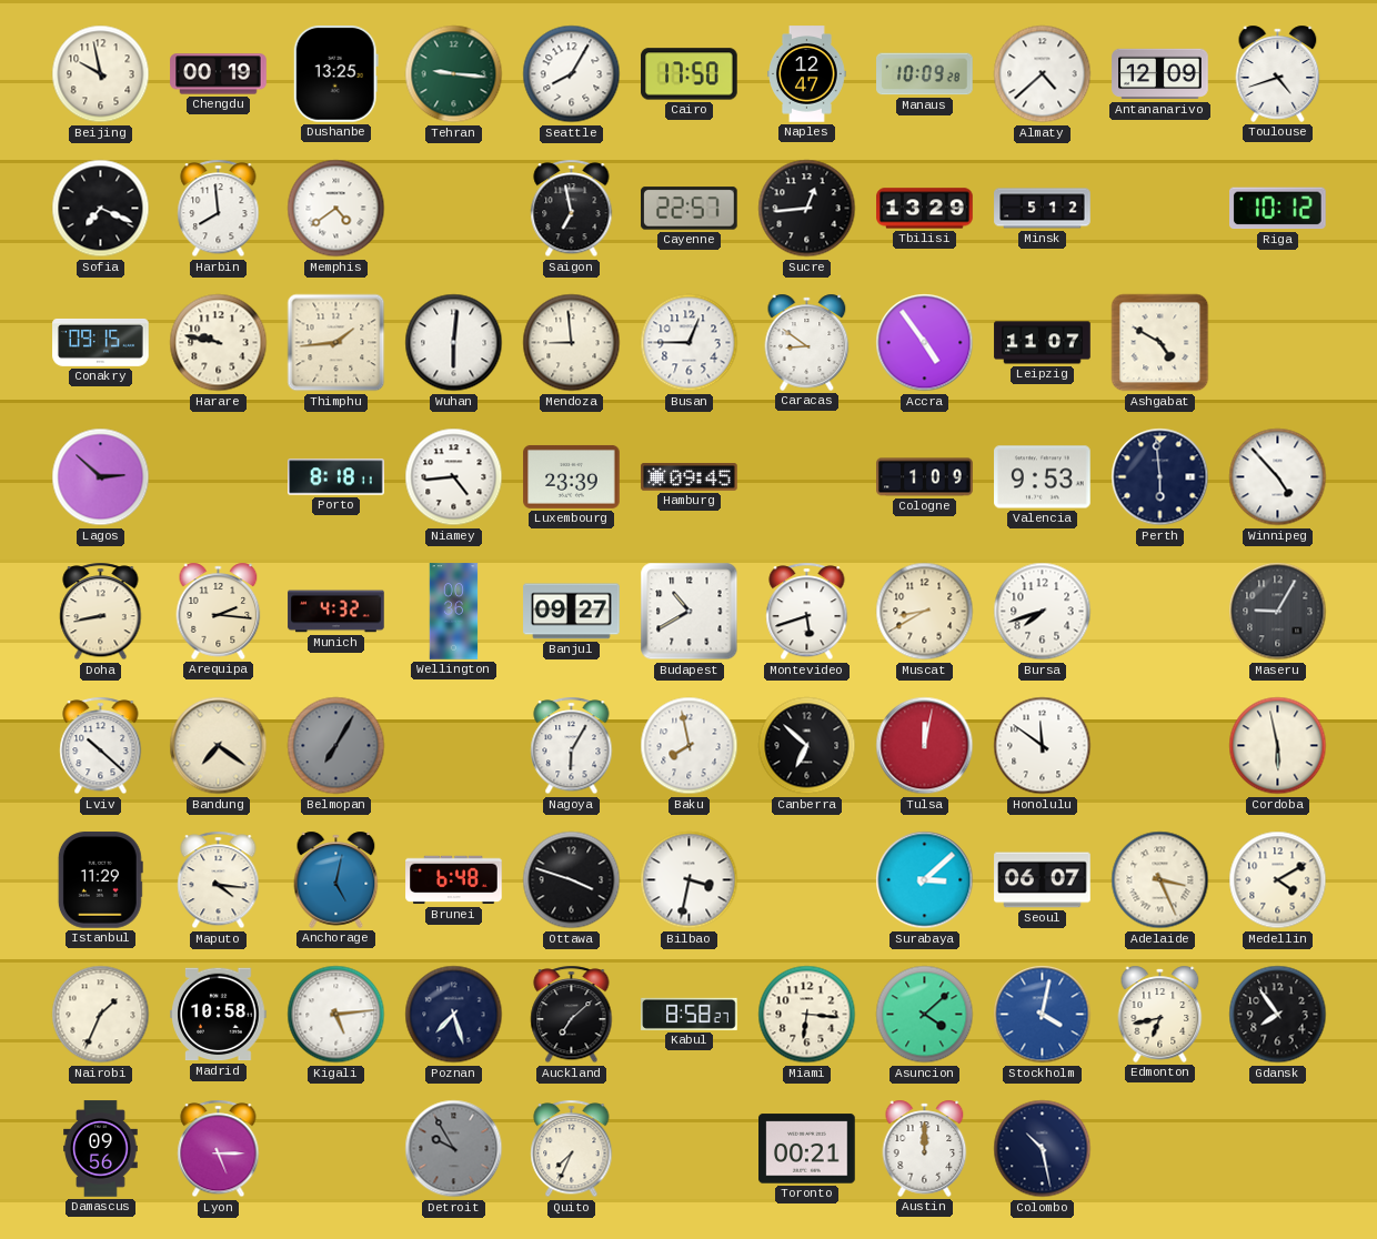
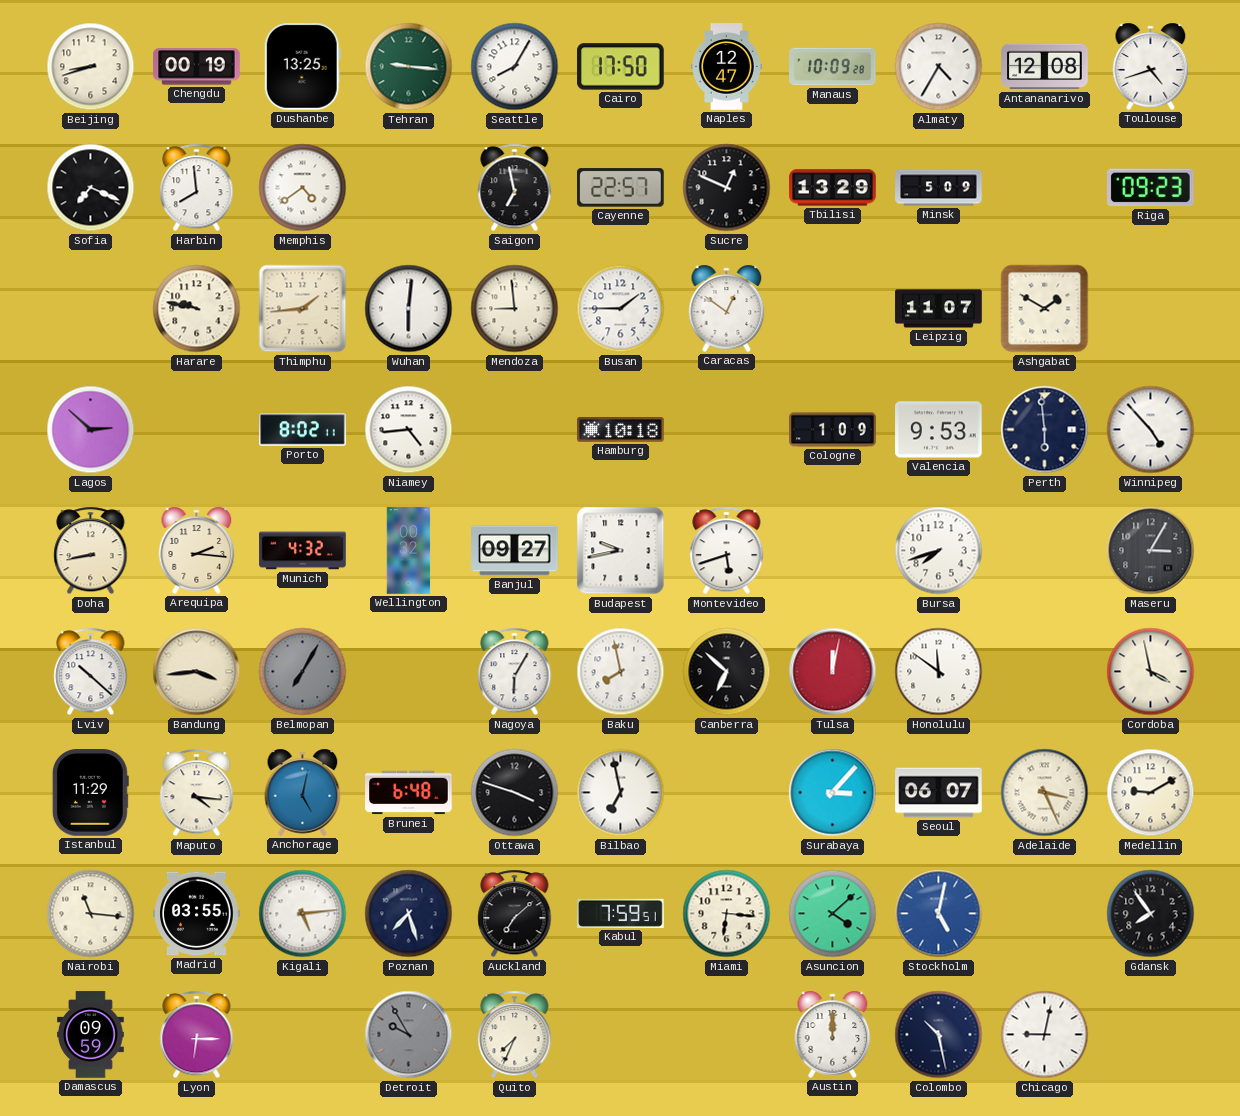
Beijing: 9:58 -> 8:42 (91, 67)
Almaty: 4:38 -> 4:35 (939, 67)
Antananarivo: 12:09 -> 12:08 (1045, 67)
Sucre: 12:44 -> 12:49 (727, 188)
Minsk: 5:12 -> 5:09 (939, 188)
Riga: 10:12 -> 09:23 (1151, 188)
Conakry: 09:15 -> none (101, 342)
Busan: 12:45 -> 1:45 (621, 309)
Caracas: 8:51 -> 12:51 (727, 308)
Accra: 4:54 -> none (925, 343)
Ashgabat: 4:50 -> 1:50 (1045, 309)
Porto: 8:18 -> 8:02 (303, 430)
Luxembourg: 23:39 -> none (572, 476)
Hamburg: 09:45 -> 10:18 (621, 430)
Wellington: 00:36 -> 00:32 (409, 551)
Budapest: 10:40 -> 9:43 (621, 551)
Muscat: 8:40 -> none (925, 612)
Maseru: 9:05 -> 3:05 (1151, 551)
Bandung: 7:21 -> 3:44 (197, 672)
Cordoba: 5:58 -> 3:58 (1151, 672)
Bilbao: 3:32 -> 6:58 (621, 793)
Surabaya: 3:08 -> 3:07 (833, 793)
Medellin: 4:10 -> 9:10 (1151, 793)
Nairobi: 1:34 -> 11:16 (91, 914)
Madrid: 10:58 -> 03:55 (197, 914)
Kabul: 8:58 -> 7:59 (621, 913)
Stockholm: 4:02 -> 5:02 (939, 914)
Edmonton: 6:43 -> none (1160, 1014)
Damascus: 09:56 -> 09:59 (91, 1035)
Lyon: 5:15 -> 6:15 (197, 1035)
Toronto: 00:21 -> none (807, 1149)
Chicago: none -> 9:02 (1045, 1035)
